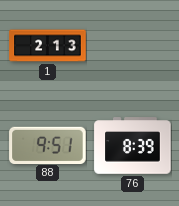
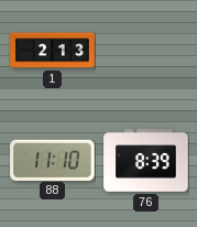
88: 9:51 -> 11:10 (53, 160)
